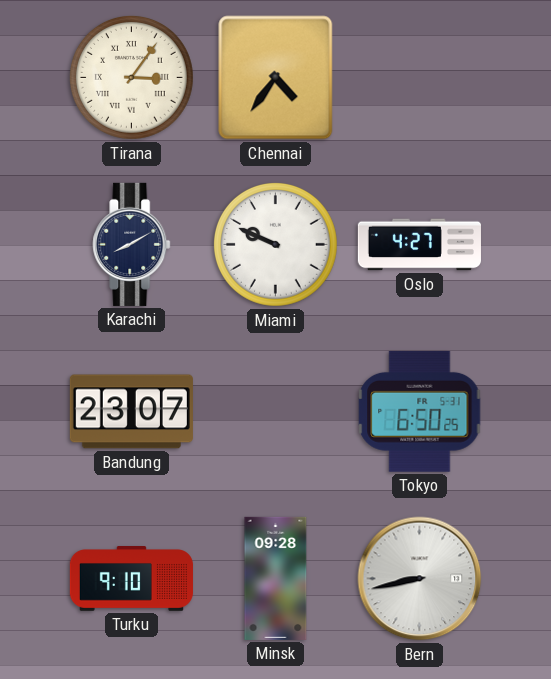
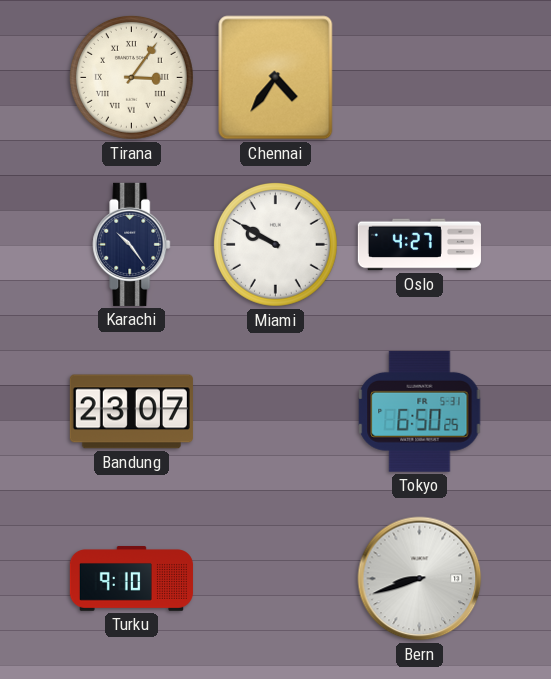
Karachi: 8:10 -> 10:24 (132, 244)
Miami: 9:49 -> 9:50 (275, 244)
Minsk: 09:28 -> none (276, 578)
Bern: 8:43 -> 8:42 (420, 579)
